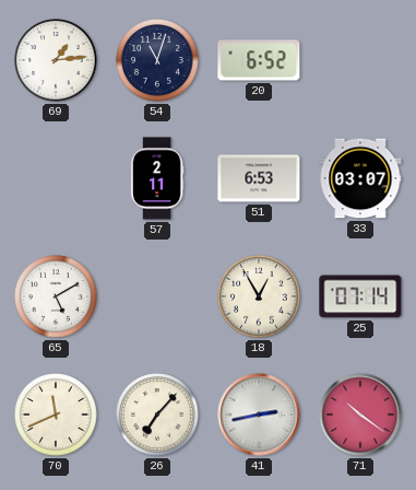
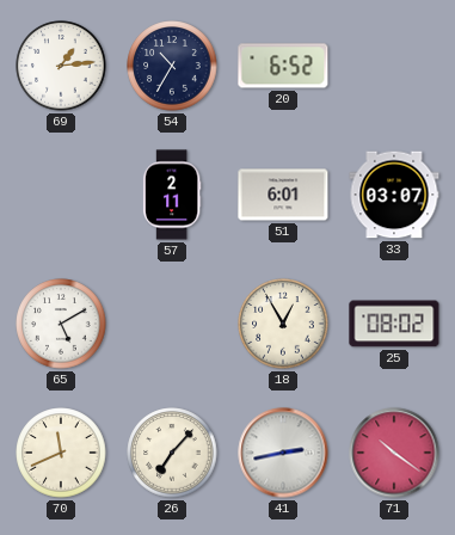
54: 11:03 -> 10:35 (172, 66)
51: 6:53 -> 6:01 (283, 195)
25: 07:14 -> 08:02 (394, 324)
